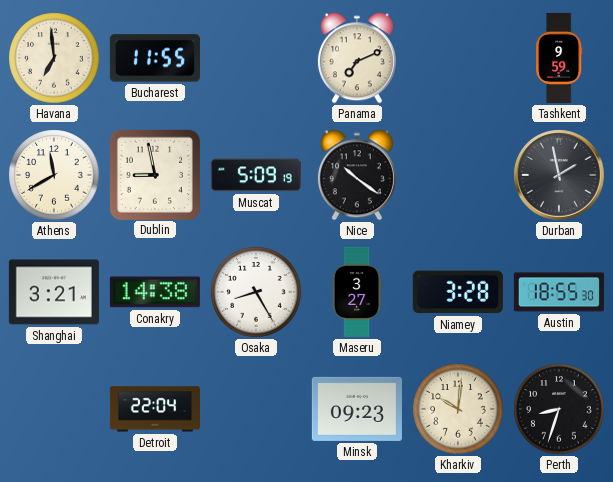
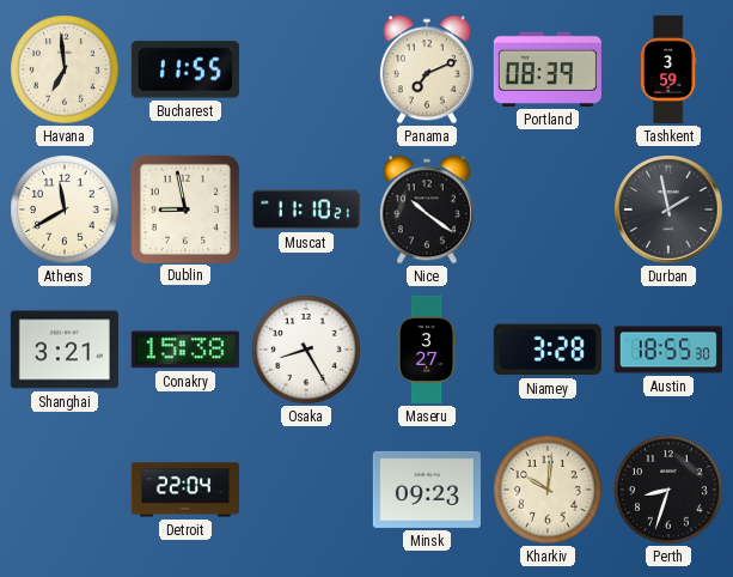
Portland: none -> 08:39 (548, 69)
Tashkent: 9:59 -> 3:59 (668, 69)
Muscat: 5:09 -> 11:10 (306, 209)
Conakry: 14:38 -> 15:38 (185, 350)
